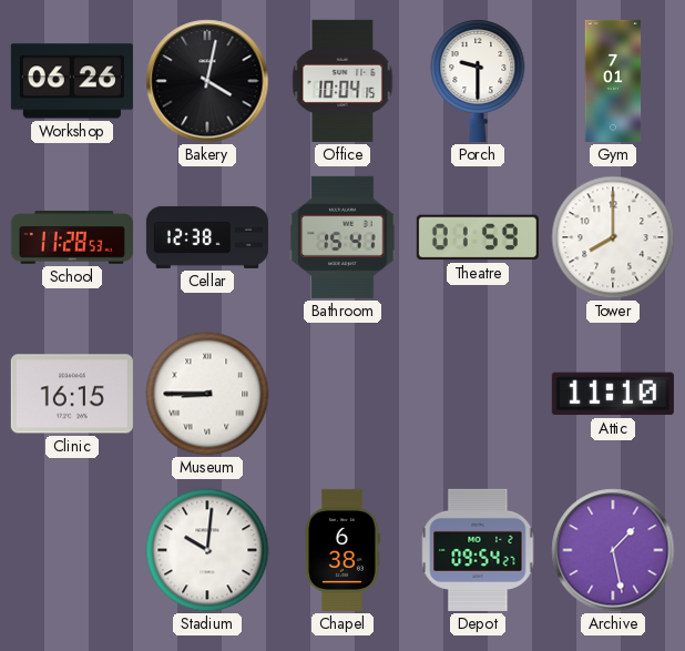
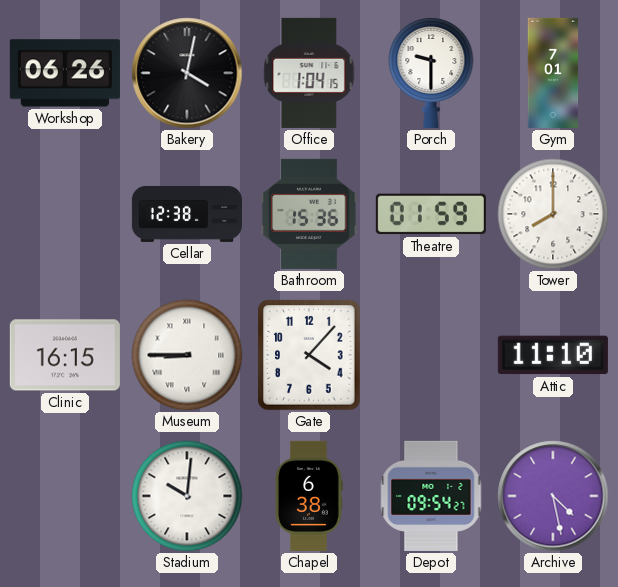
Office: 10:04 -> 1:04 (309, 73)
School: 11:28 -> none (72, 237)
Bathroom: 15:41 -> 15:36 (309, 214)
Gate: none -> 4:07 (309, 355)
Archive: 1:28 -> 4:28 (553, 496)
